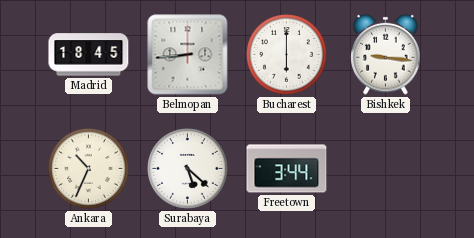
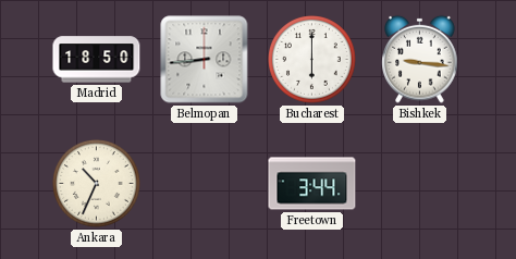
Madrid: 18:45 -> 18:50 (97, 60)
Surabaya: 5:22 -> none (188, 169)
